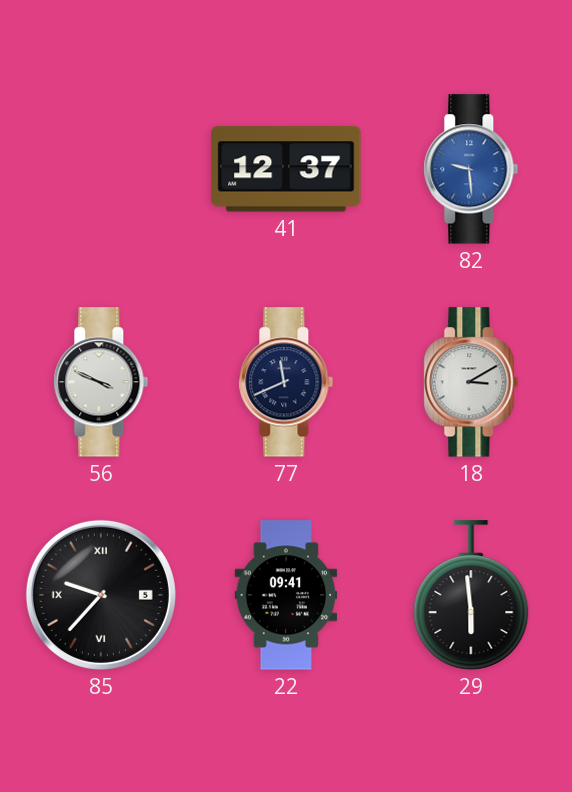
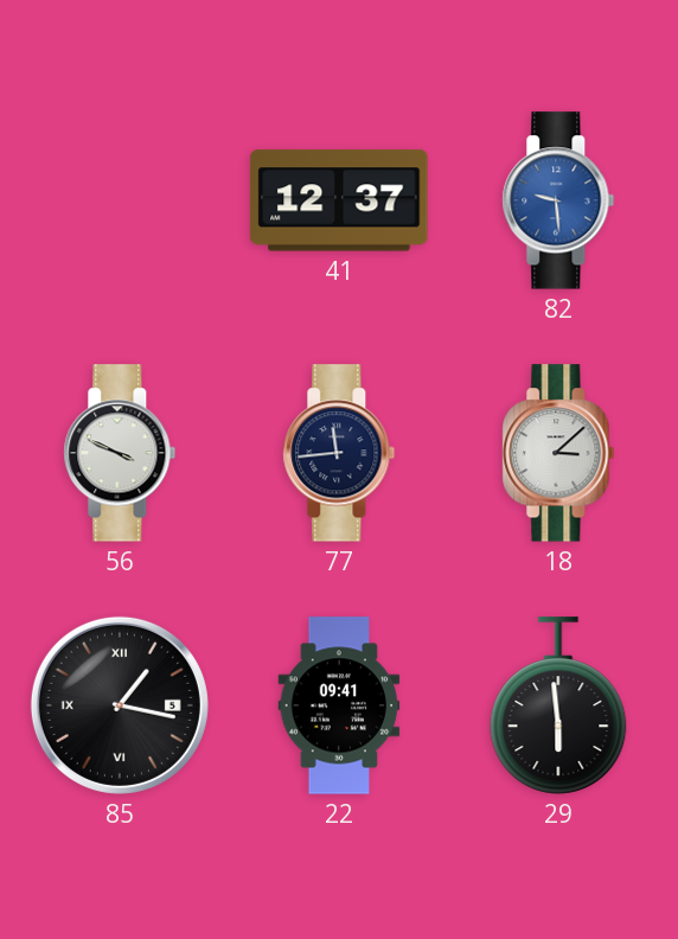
77: 11:41 -> 11:44 (339, 453)
18: 3:10 -> 3:08 (558, 453)
85: 9:37 -> 1:17 (120, 705)
